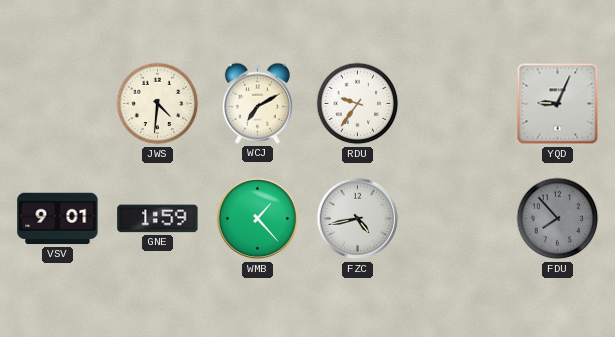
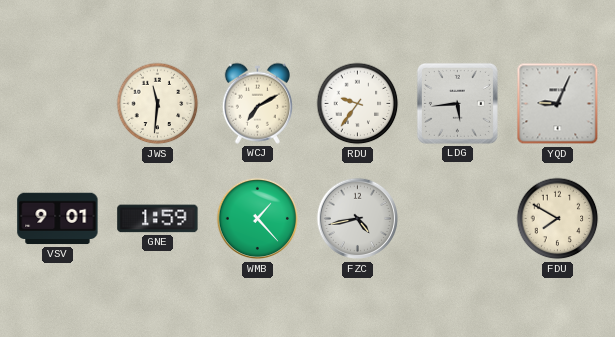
JWS: 4:31 -> 11:31 (158, 104)
LDG: none -> 5:44 (457, 103)
FDU: 7:53 -> 7:50 (558, 219)
FDU dial: grey -> cream (558, 219)
